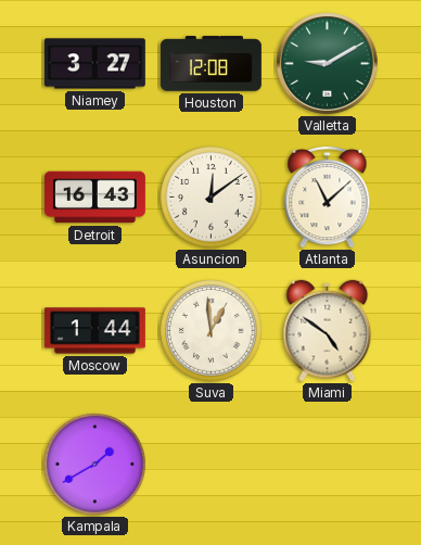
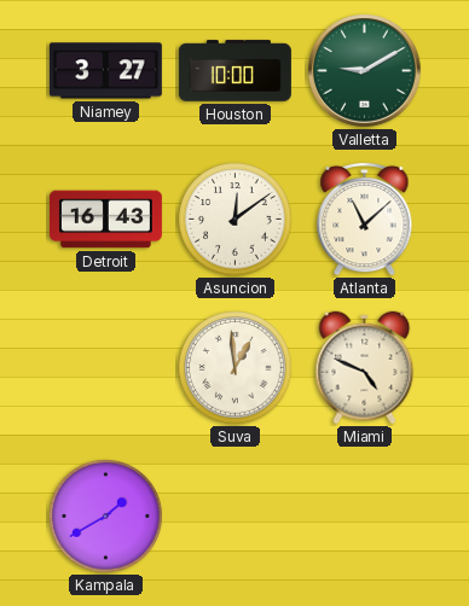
Houston: 12:08 -> 10:00 (234, 71)
Moscow: 1:44 -> none (94, 331)
Miami: 4:51 -> 4:49 (365, 368)
